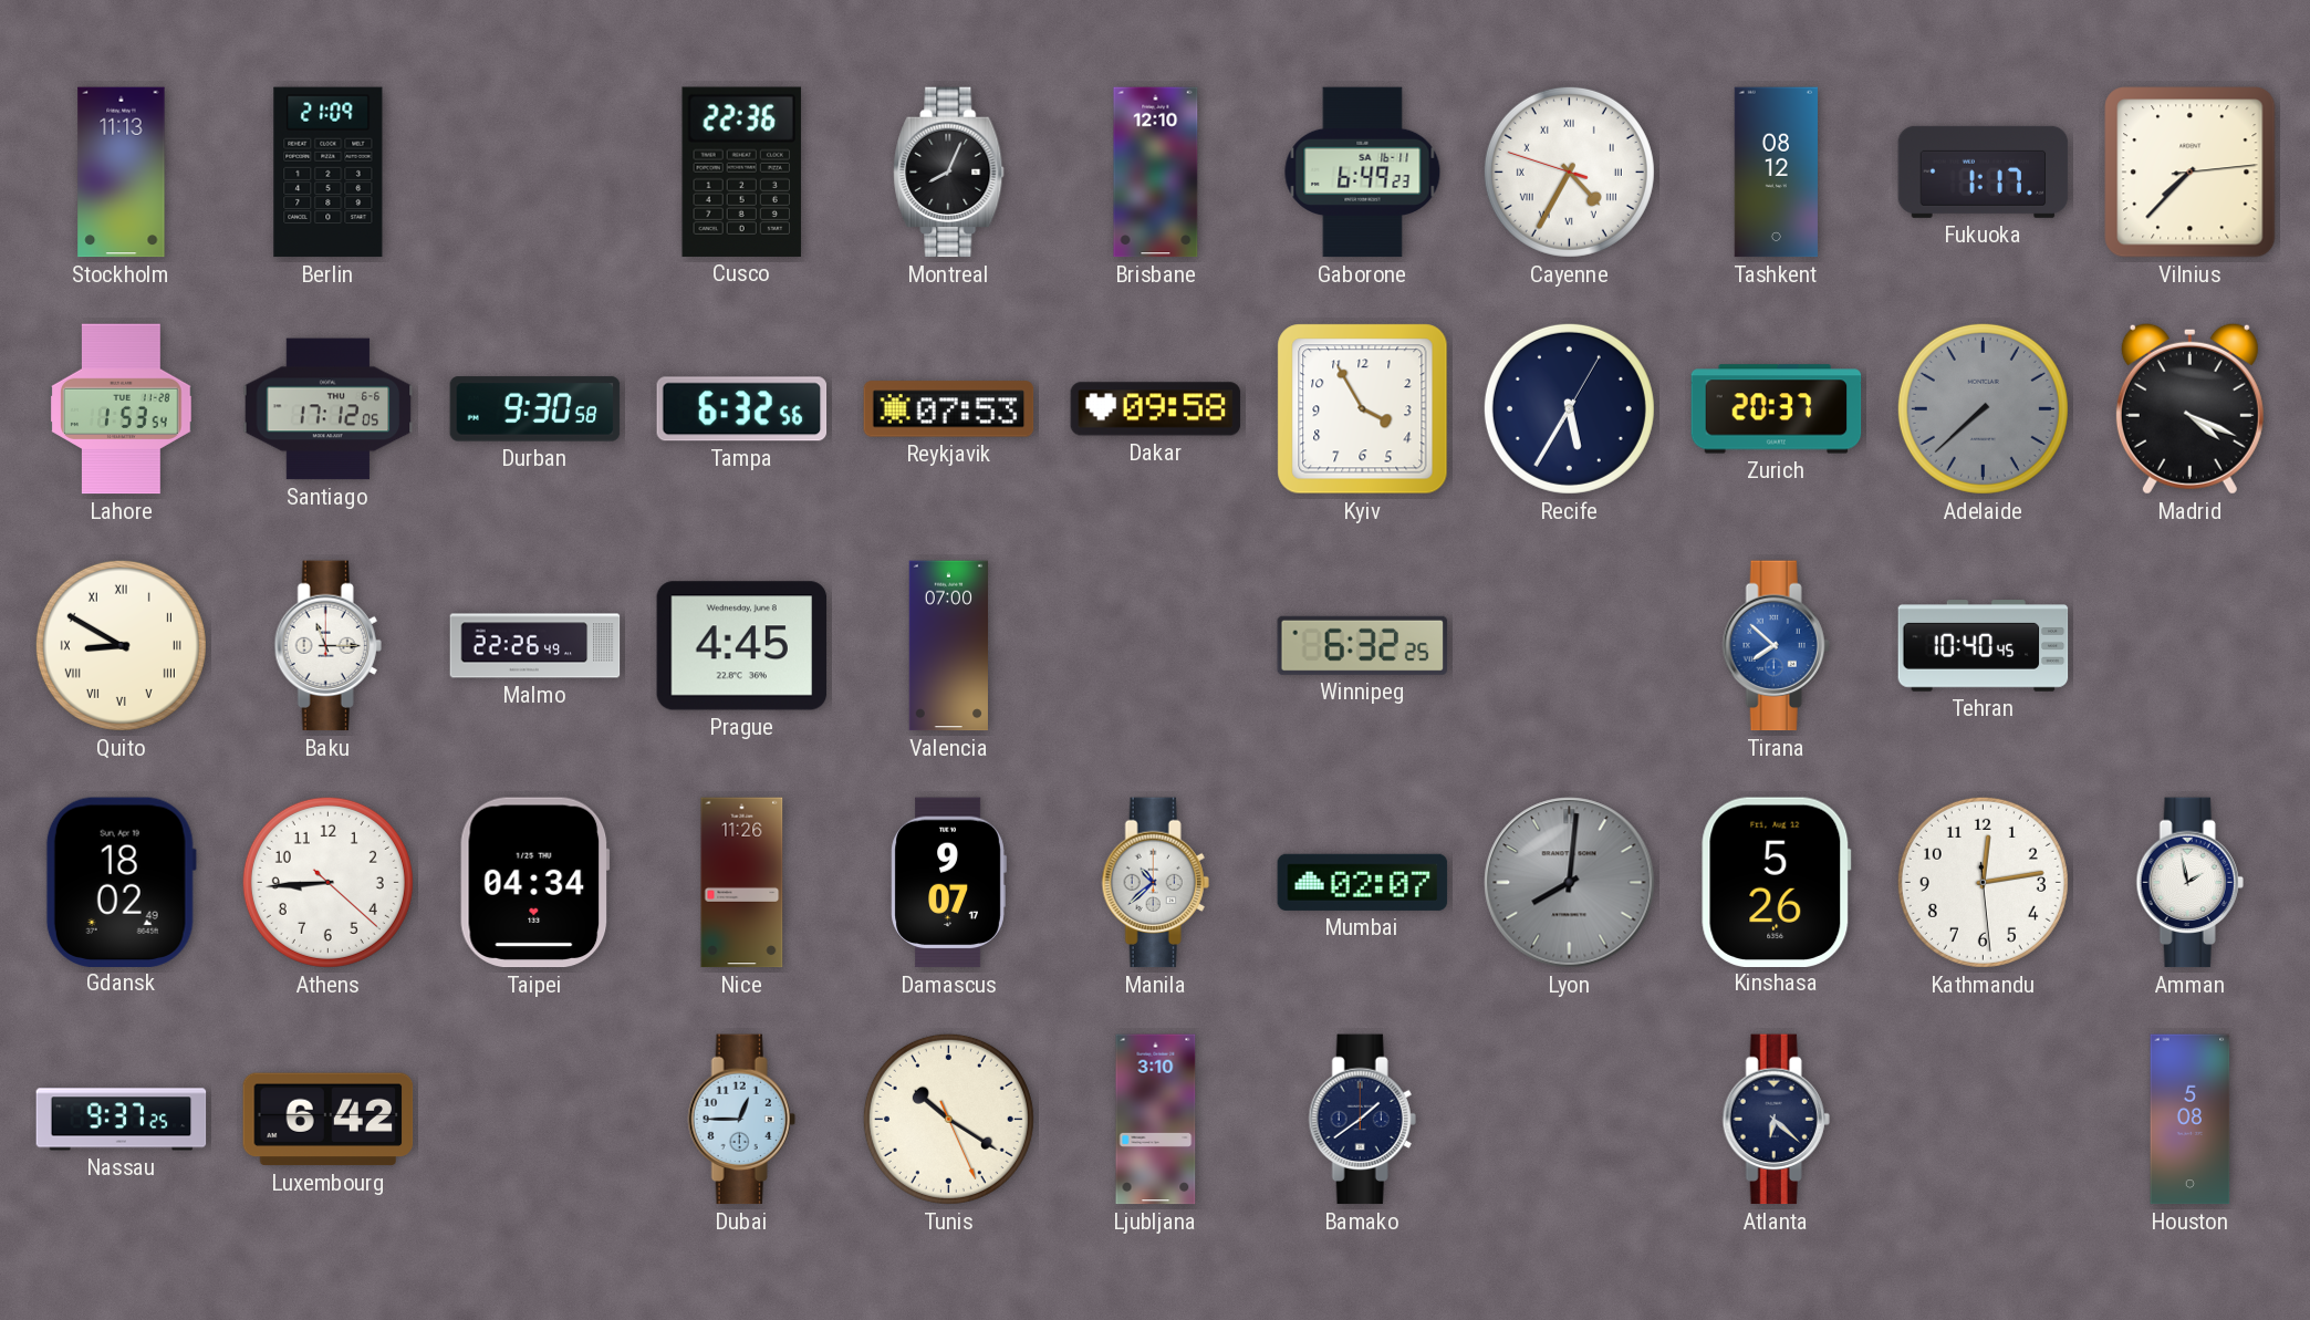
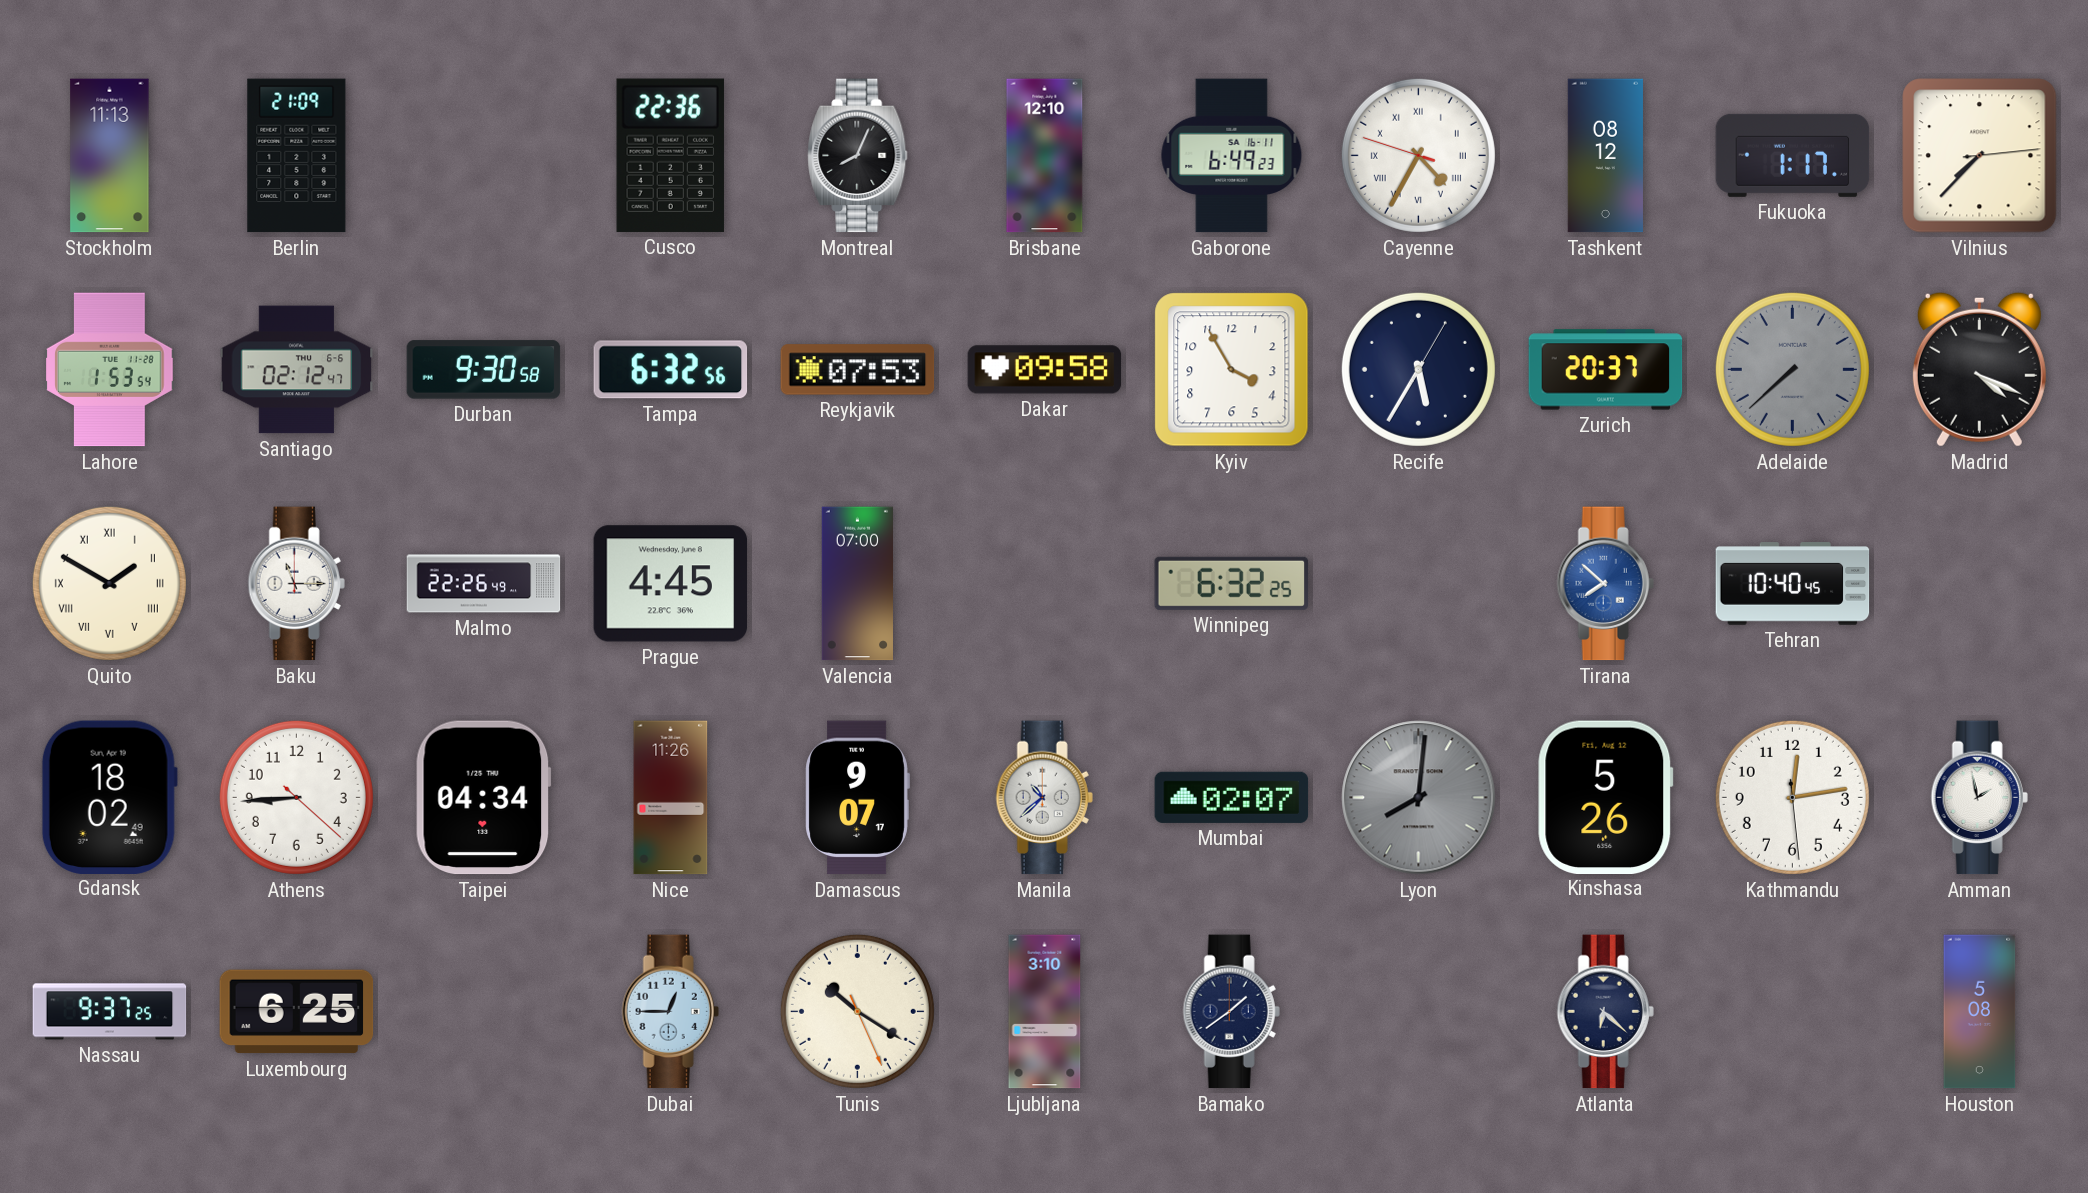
Santiago: 17:12 -> 02:12 (297, 370)
Quito: 8:50 -> 1:50 (109, 583)
Luxembourg: 6:42 -> 6:25 (297, 1012)
